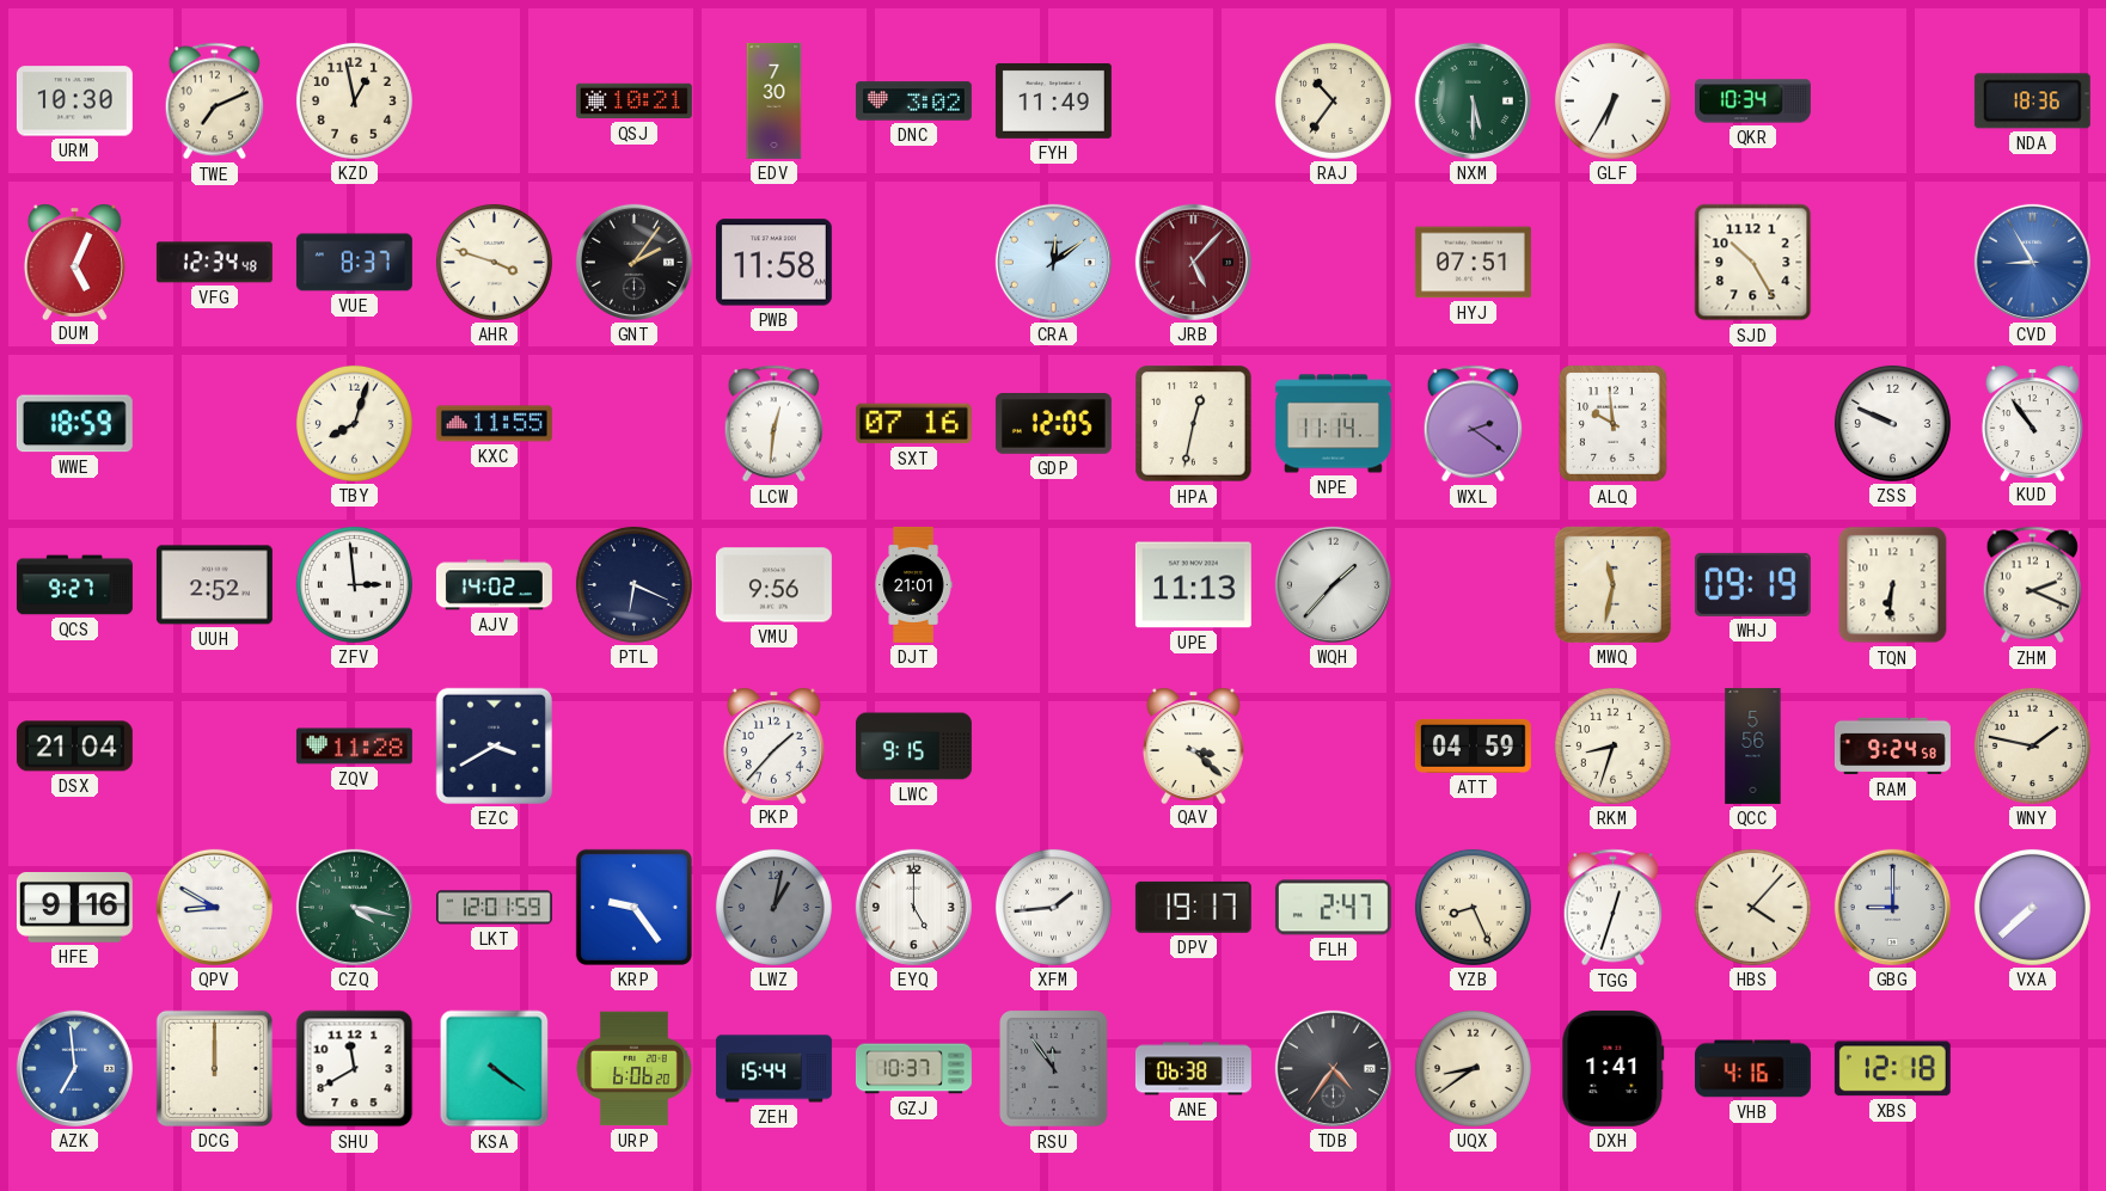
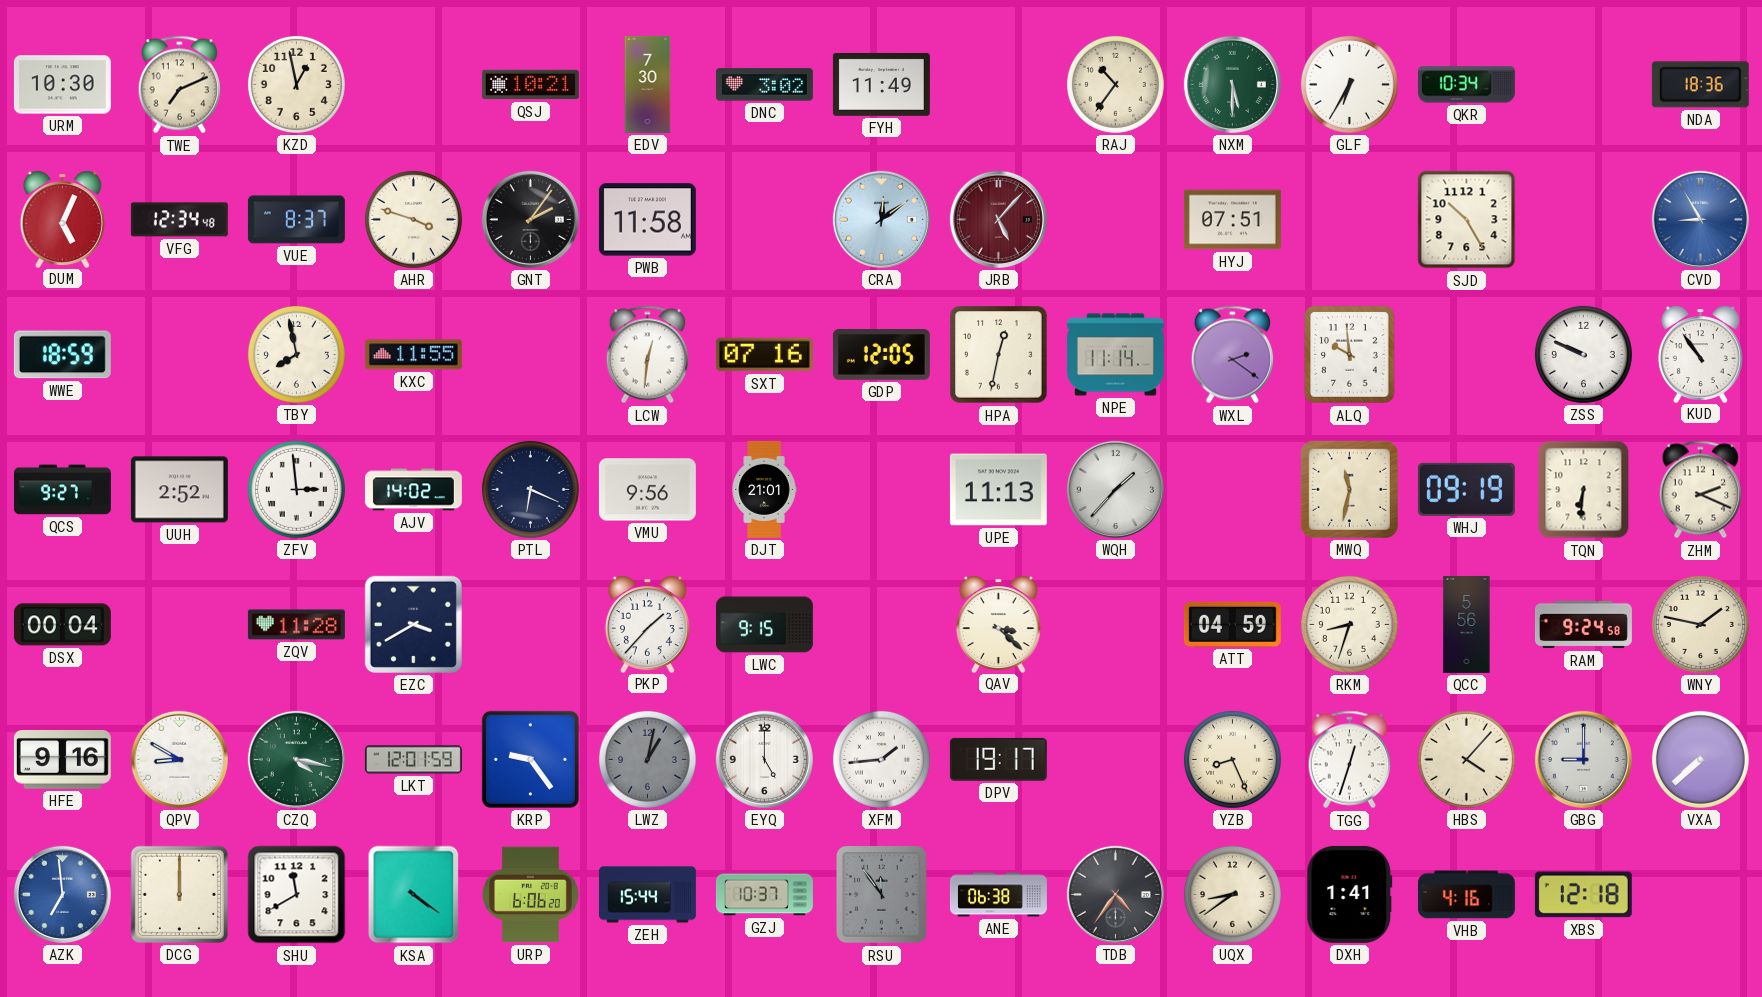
TBY: 8:03 -> 7:58 (296, 354)
DSX: 21:04 -> 00:04 (62, 625)
FLH: 2:47 -> none (1333, 908)
